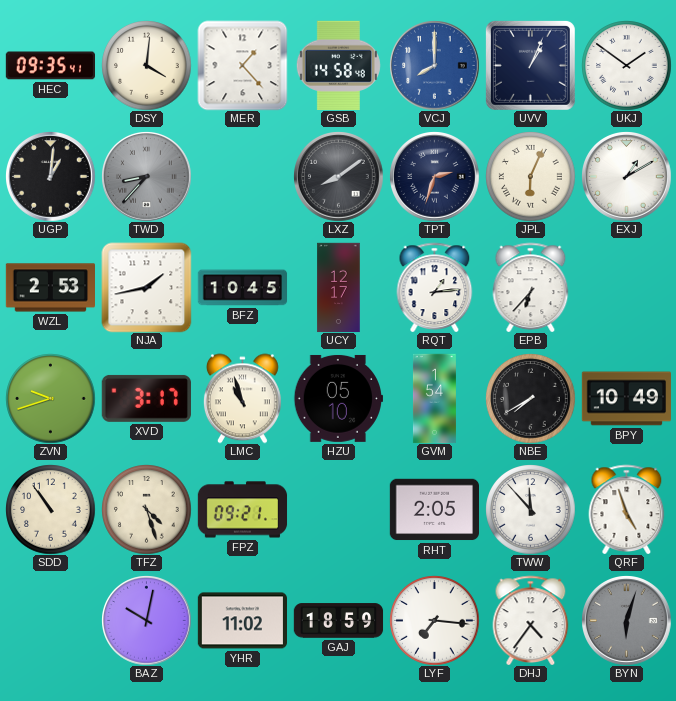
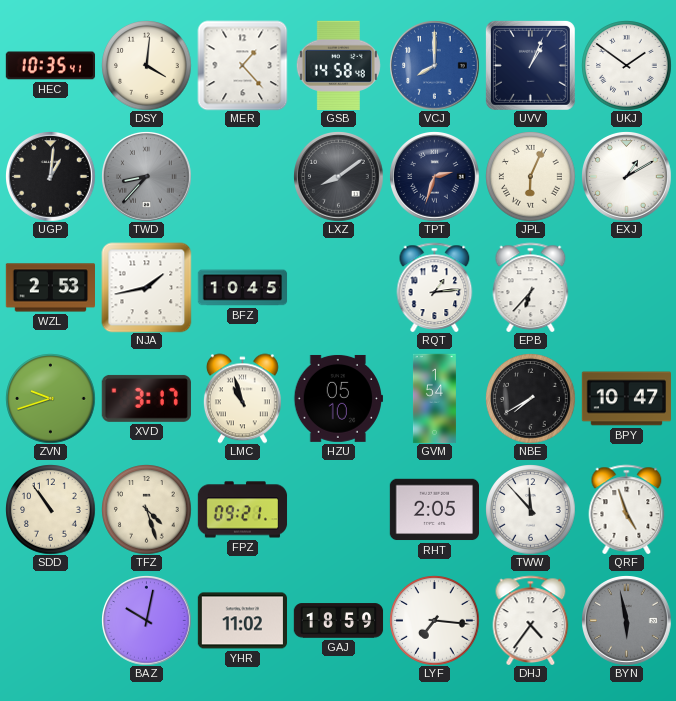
HEC: 09:35 -> 10:35 (50, 66)
UCY: 12:17 -> none (339, 287)
BPY: 10:49 -> 10:47 (626, 399)
BYN: 6:03 -> 5:58 (626, 620)
